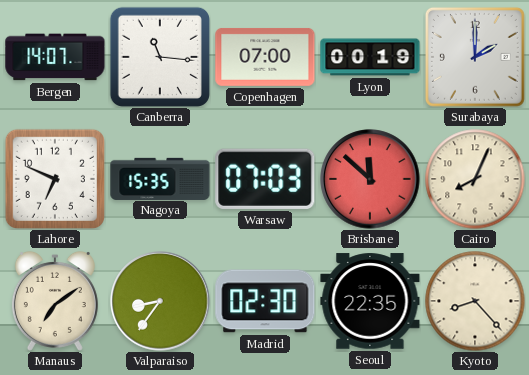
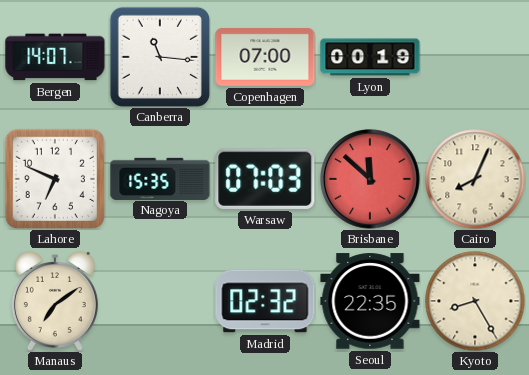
Surabaya: 2:00 -> none (475, 57)
Valparaiso: 8:36 -> none (160, 301)
Madrid: 02:30 -> 02:32 (265, 301)
Kyoto: 8:23 -> 8:25 (475, 301)
